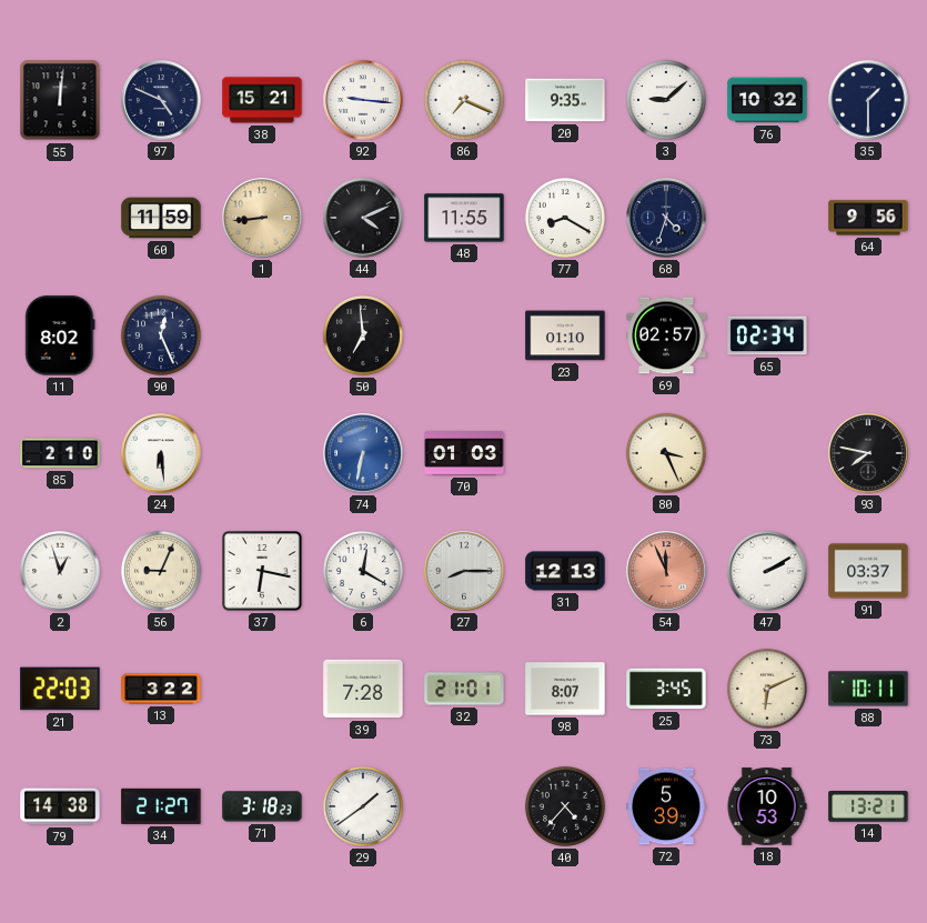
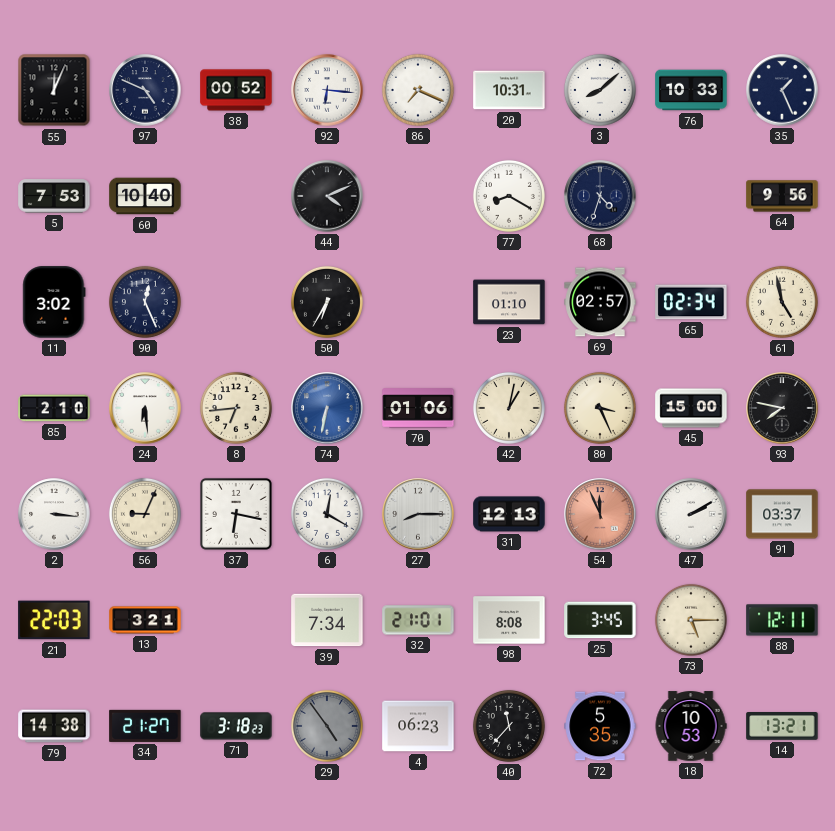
55: 12:01 -> 12:04 (54, 90)
38: 15:21 -> 00:52 (236, 90)
92: 9:16 -> 6:16 (327, 90)
20: 9:35 -> 10:31 (509, 90)
3: 9:08 -> 8:08 (600, 90)
76: 10:32 -> 10:33 (691, 90)
35: 1:30 -> 1:26 (782, 90)
5: none -> 7:53 (54, 196)
60: 11:59 -> 10:40 (145, 196)
1: 8:44 -> none (262, 218)
48: 11:55 -> none (464, 218)
11: 8:02 -> 3:02 (54, 302)
50: 6:59 -> 6:35 (327, 302)
61: none -> 4:58 (782, 302)
8: none -> 6:44 (236, 408)
70: 01:03 -> 01:06 (418, 408)
42: none -> 1:02 (509, 408)
45: none -> 15:00 (691, 408)
2: 12:57 -> 3:16 (54, 514)
13: 3:22 -> 3:21 (145, 620)
39: 7:28 -> 7:34 (327, 620)
98: 8:07 -> 8:08 (509, 620)
73: 6:11 -> 5:15 (691, 620)
88: 10:11 -> 12:11 (782, 620)
29: 1:39 -> 4:54 (327, 726)
29 dial: white -> grey (327, 726)
4: none -> 06:23 (418, 726)
40: 4:37 -> 11:37 (509, 726)
72: 5:39 -> 5:35 (600, 726)
